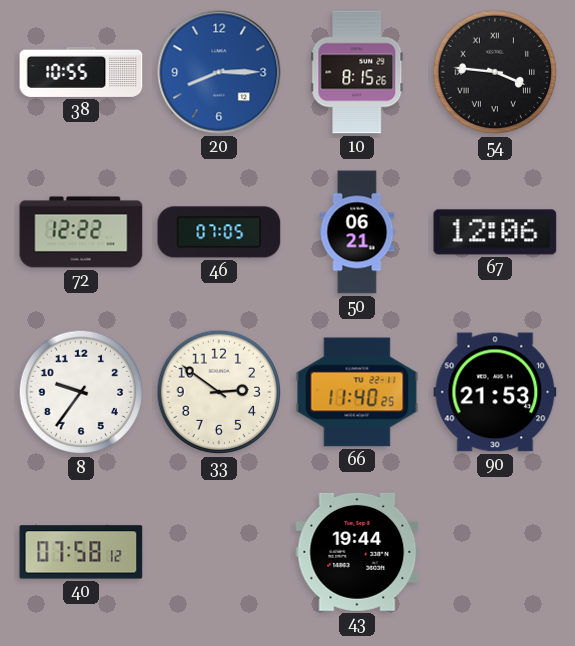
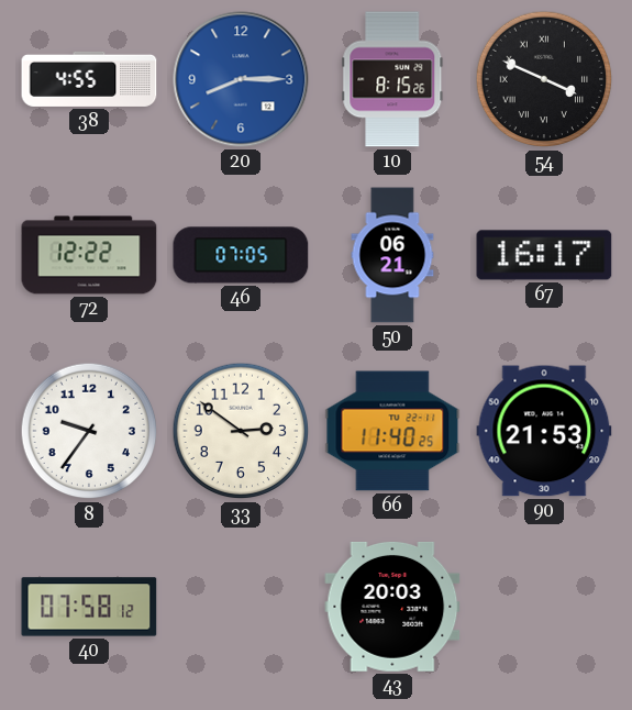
38: 10:55 -> 4:55 (89, 79)
54: 3:46 -> 3:49 (544, 79)
67: 12:06 -> 16:17 (544, 255)
43: 19:44 -> 20:03 (392, 607)
